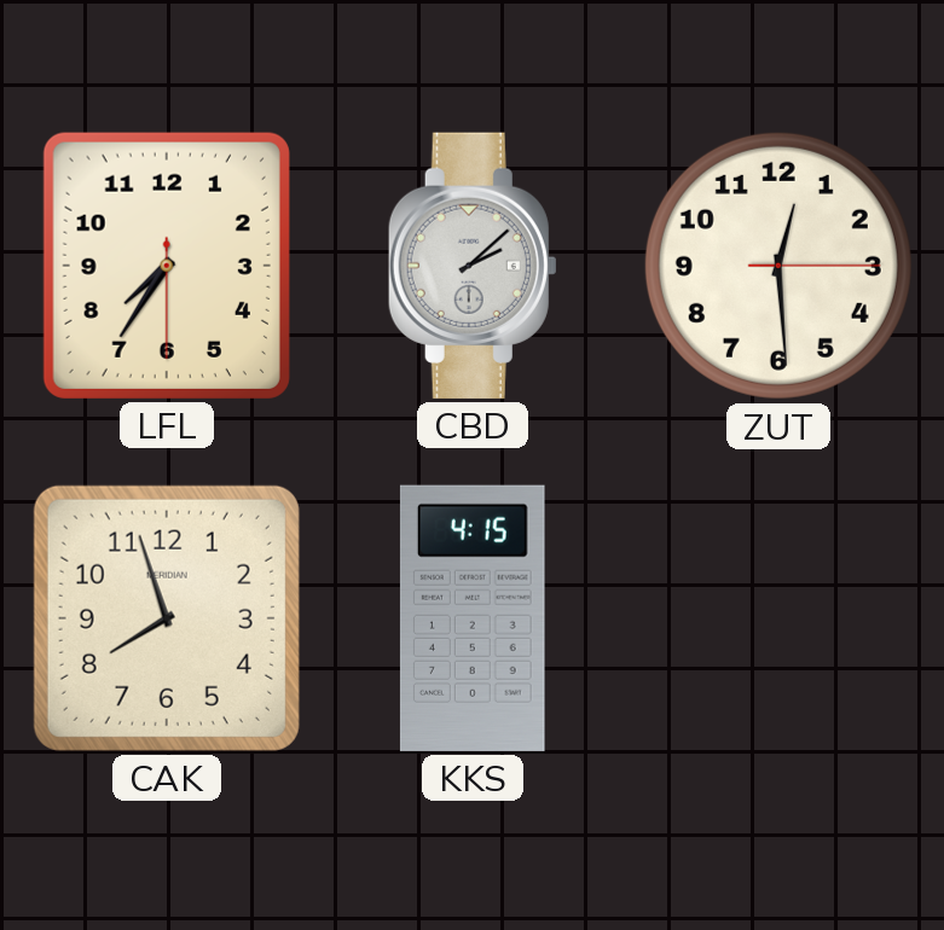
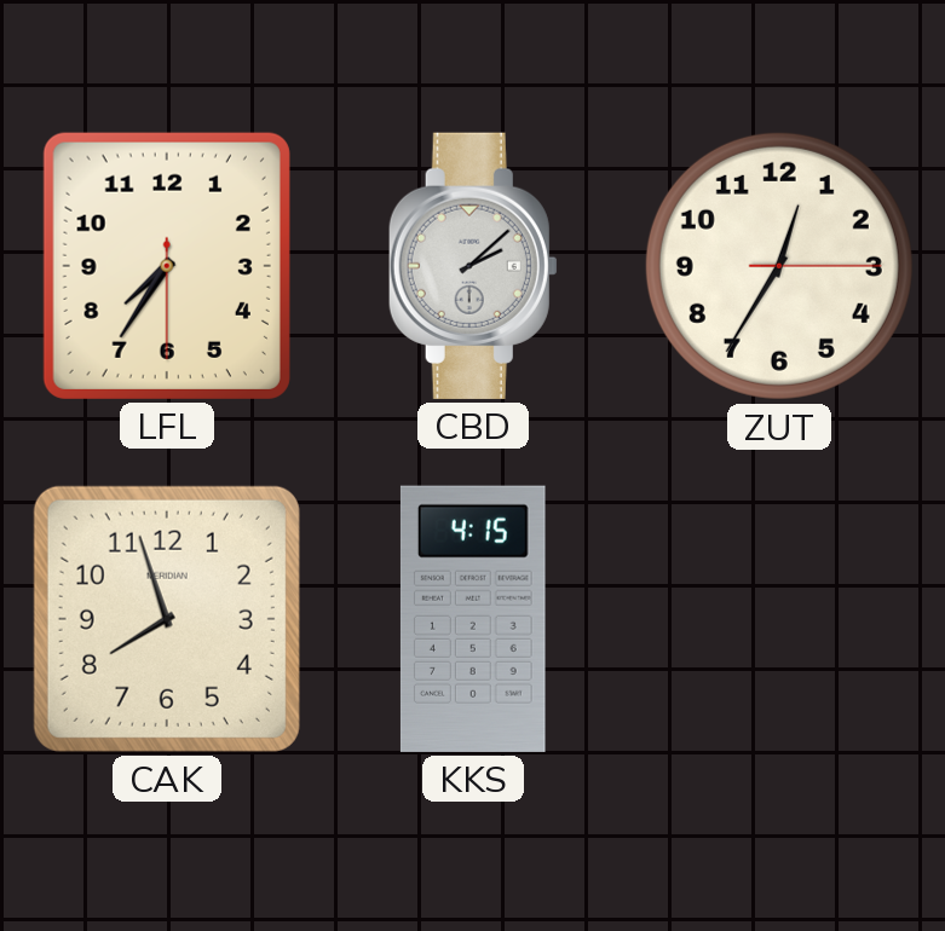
ZUT: 12:29 -> 12:35 (779, 266)
